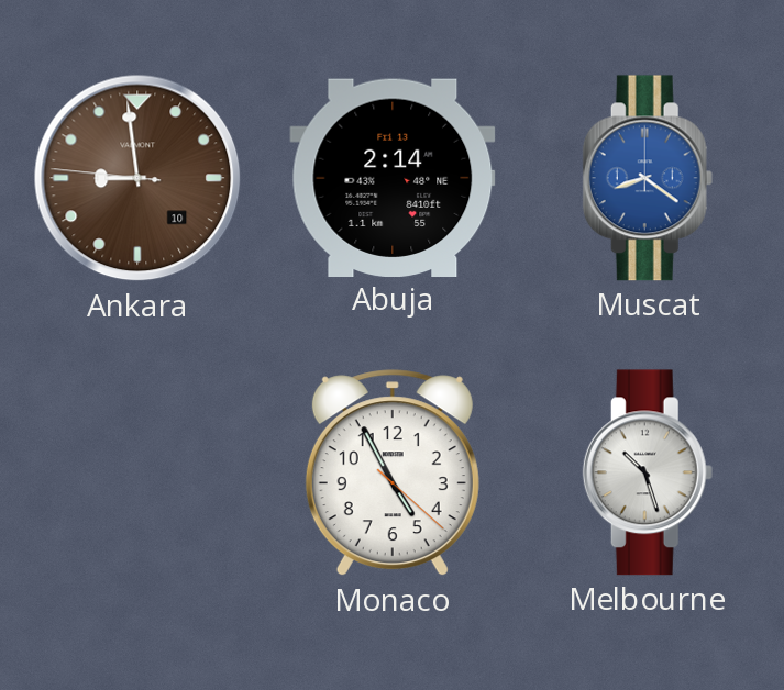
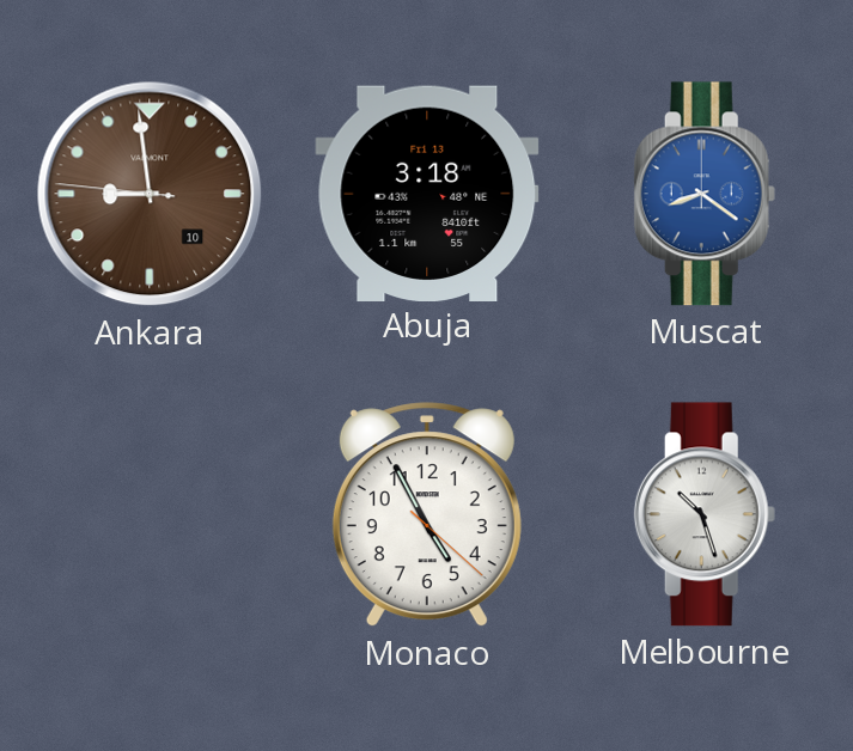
Abuja: 2:14 -> 3:18 (427, 193)
